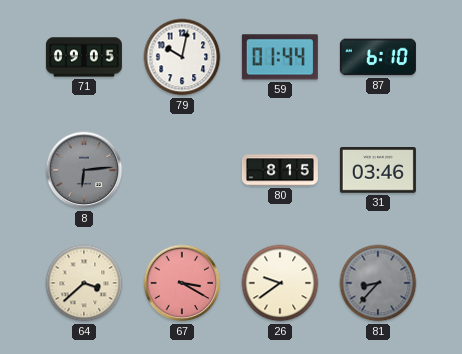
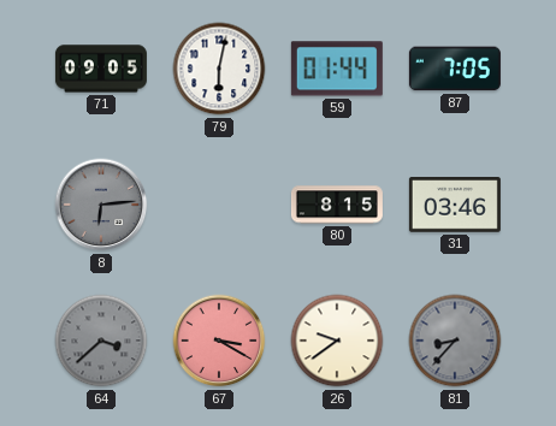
79: 10:02 -> 6:02 (219, 69)
87: 6:10 -> 7:05 (455, 69)
64 dial: cream -> grey (101, 341)
